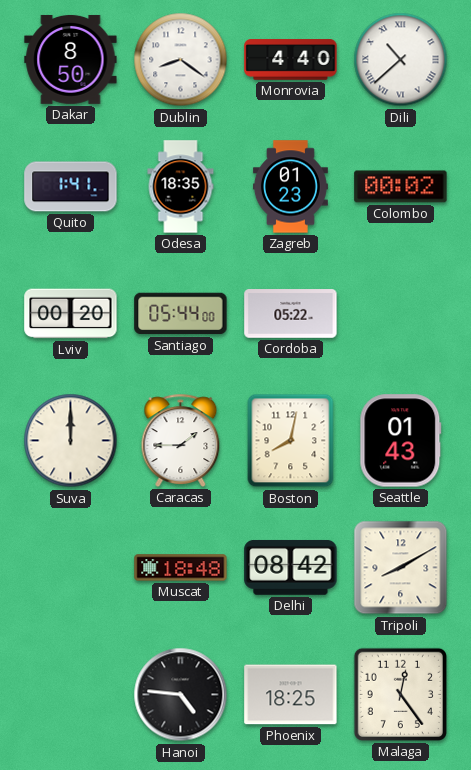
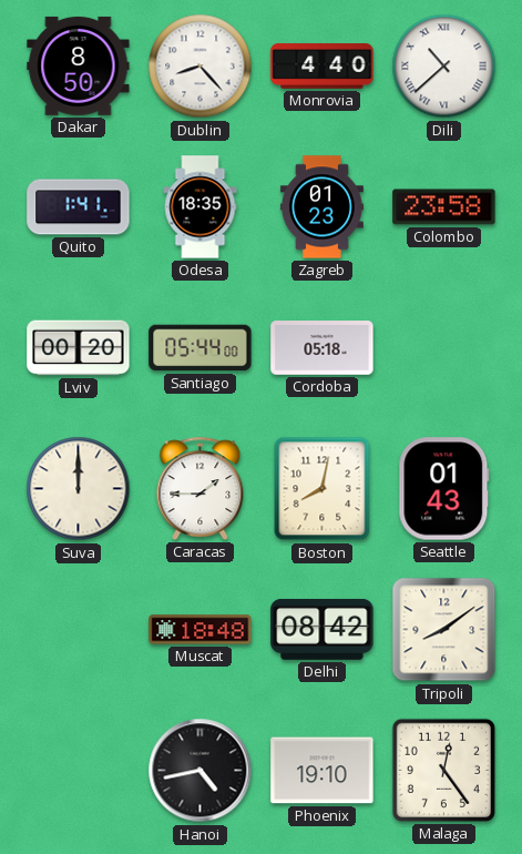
Dublin: 8:21 -> 8:23 (201, 67)
Colombo: 00:02 -> 23:58 (444, 207)
Cordoba: 05:22 -> 05:18 (323, 348)
Tripoli: 8:10 -> 8:09 (444, 630)
Hanoi: 4:46 -> 4:43 (201, 771)
Phoenix: 18:25 -> 19:10 (323, 771)
